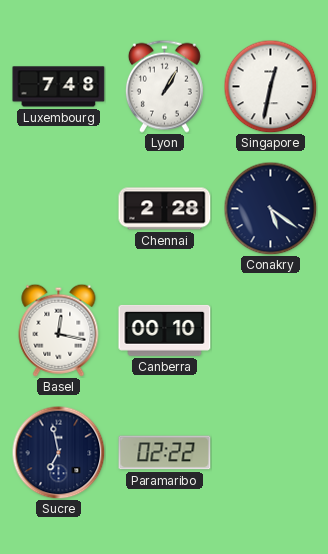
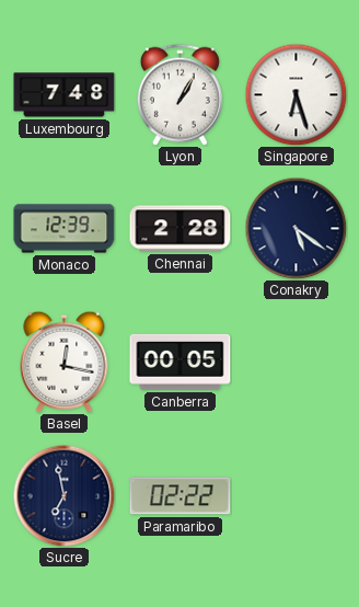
Singapore: 12:32 -> 6:27 (296, 94)
Monaco: none -> 12:39 (65, 229)
Canberra: 00:10 -> 00:05 (181, 362)
